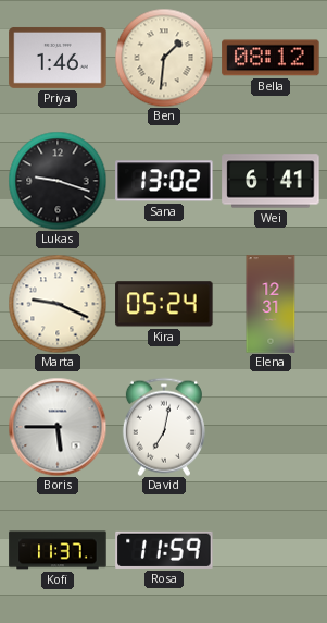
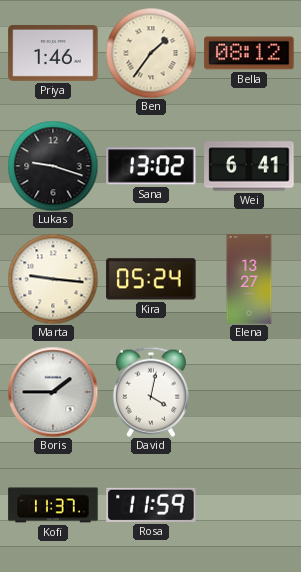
Ben: 1:31 -> 1:36 (151, 53)
Marta: 9:19 -> 9:16 (53, 279)
Elena: 12:31 -> 13:27 (249, 279)
Boris: 5:45 -> 1:45 (53, 392)
David: 7:02 -> 4:02 (151, 392)
